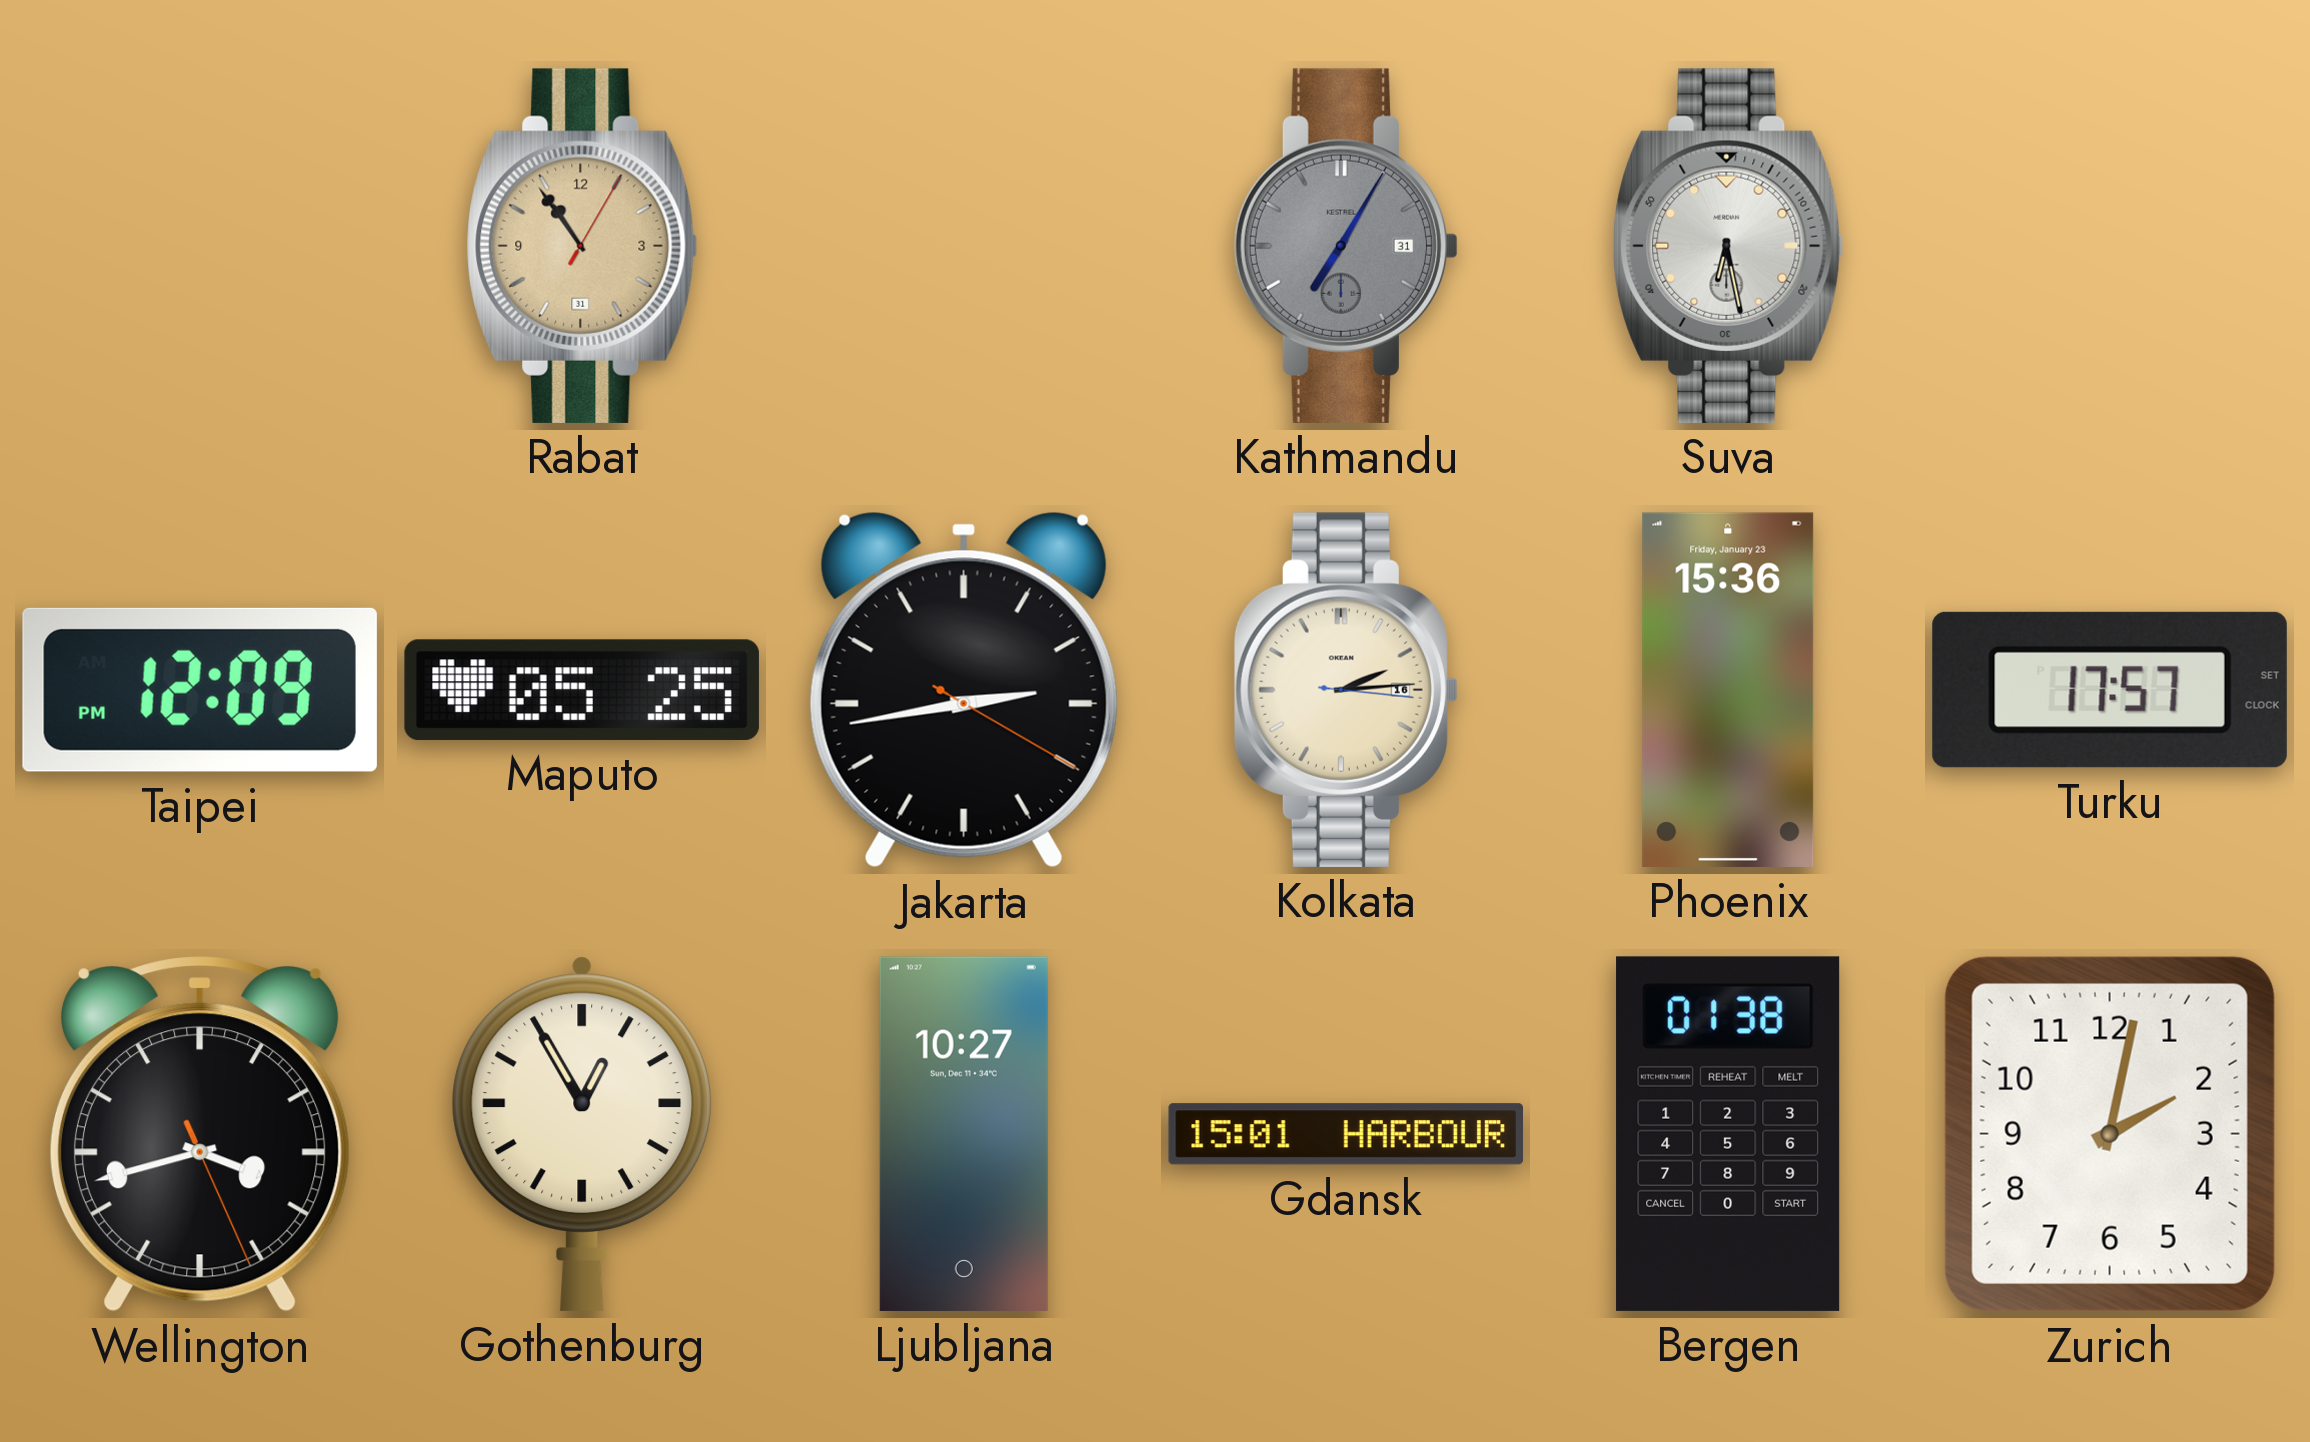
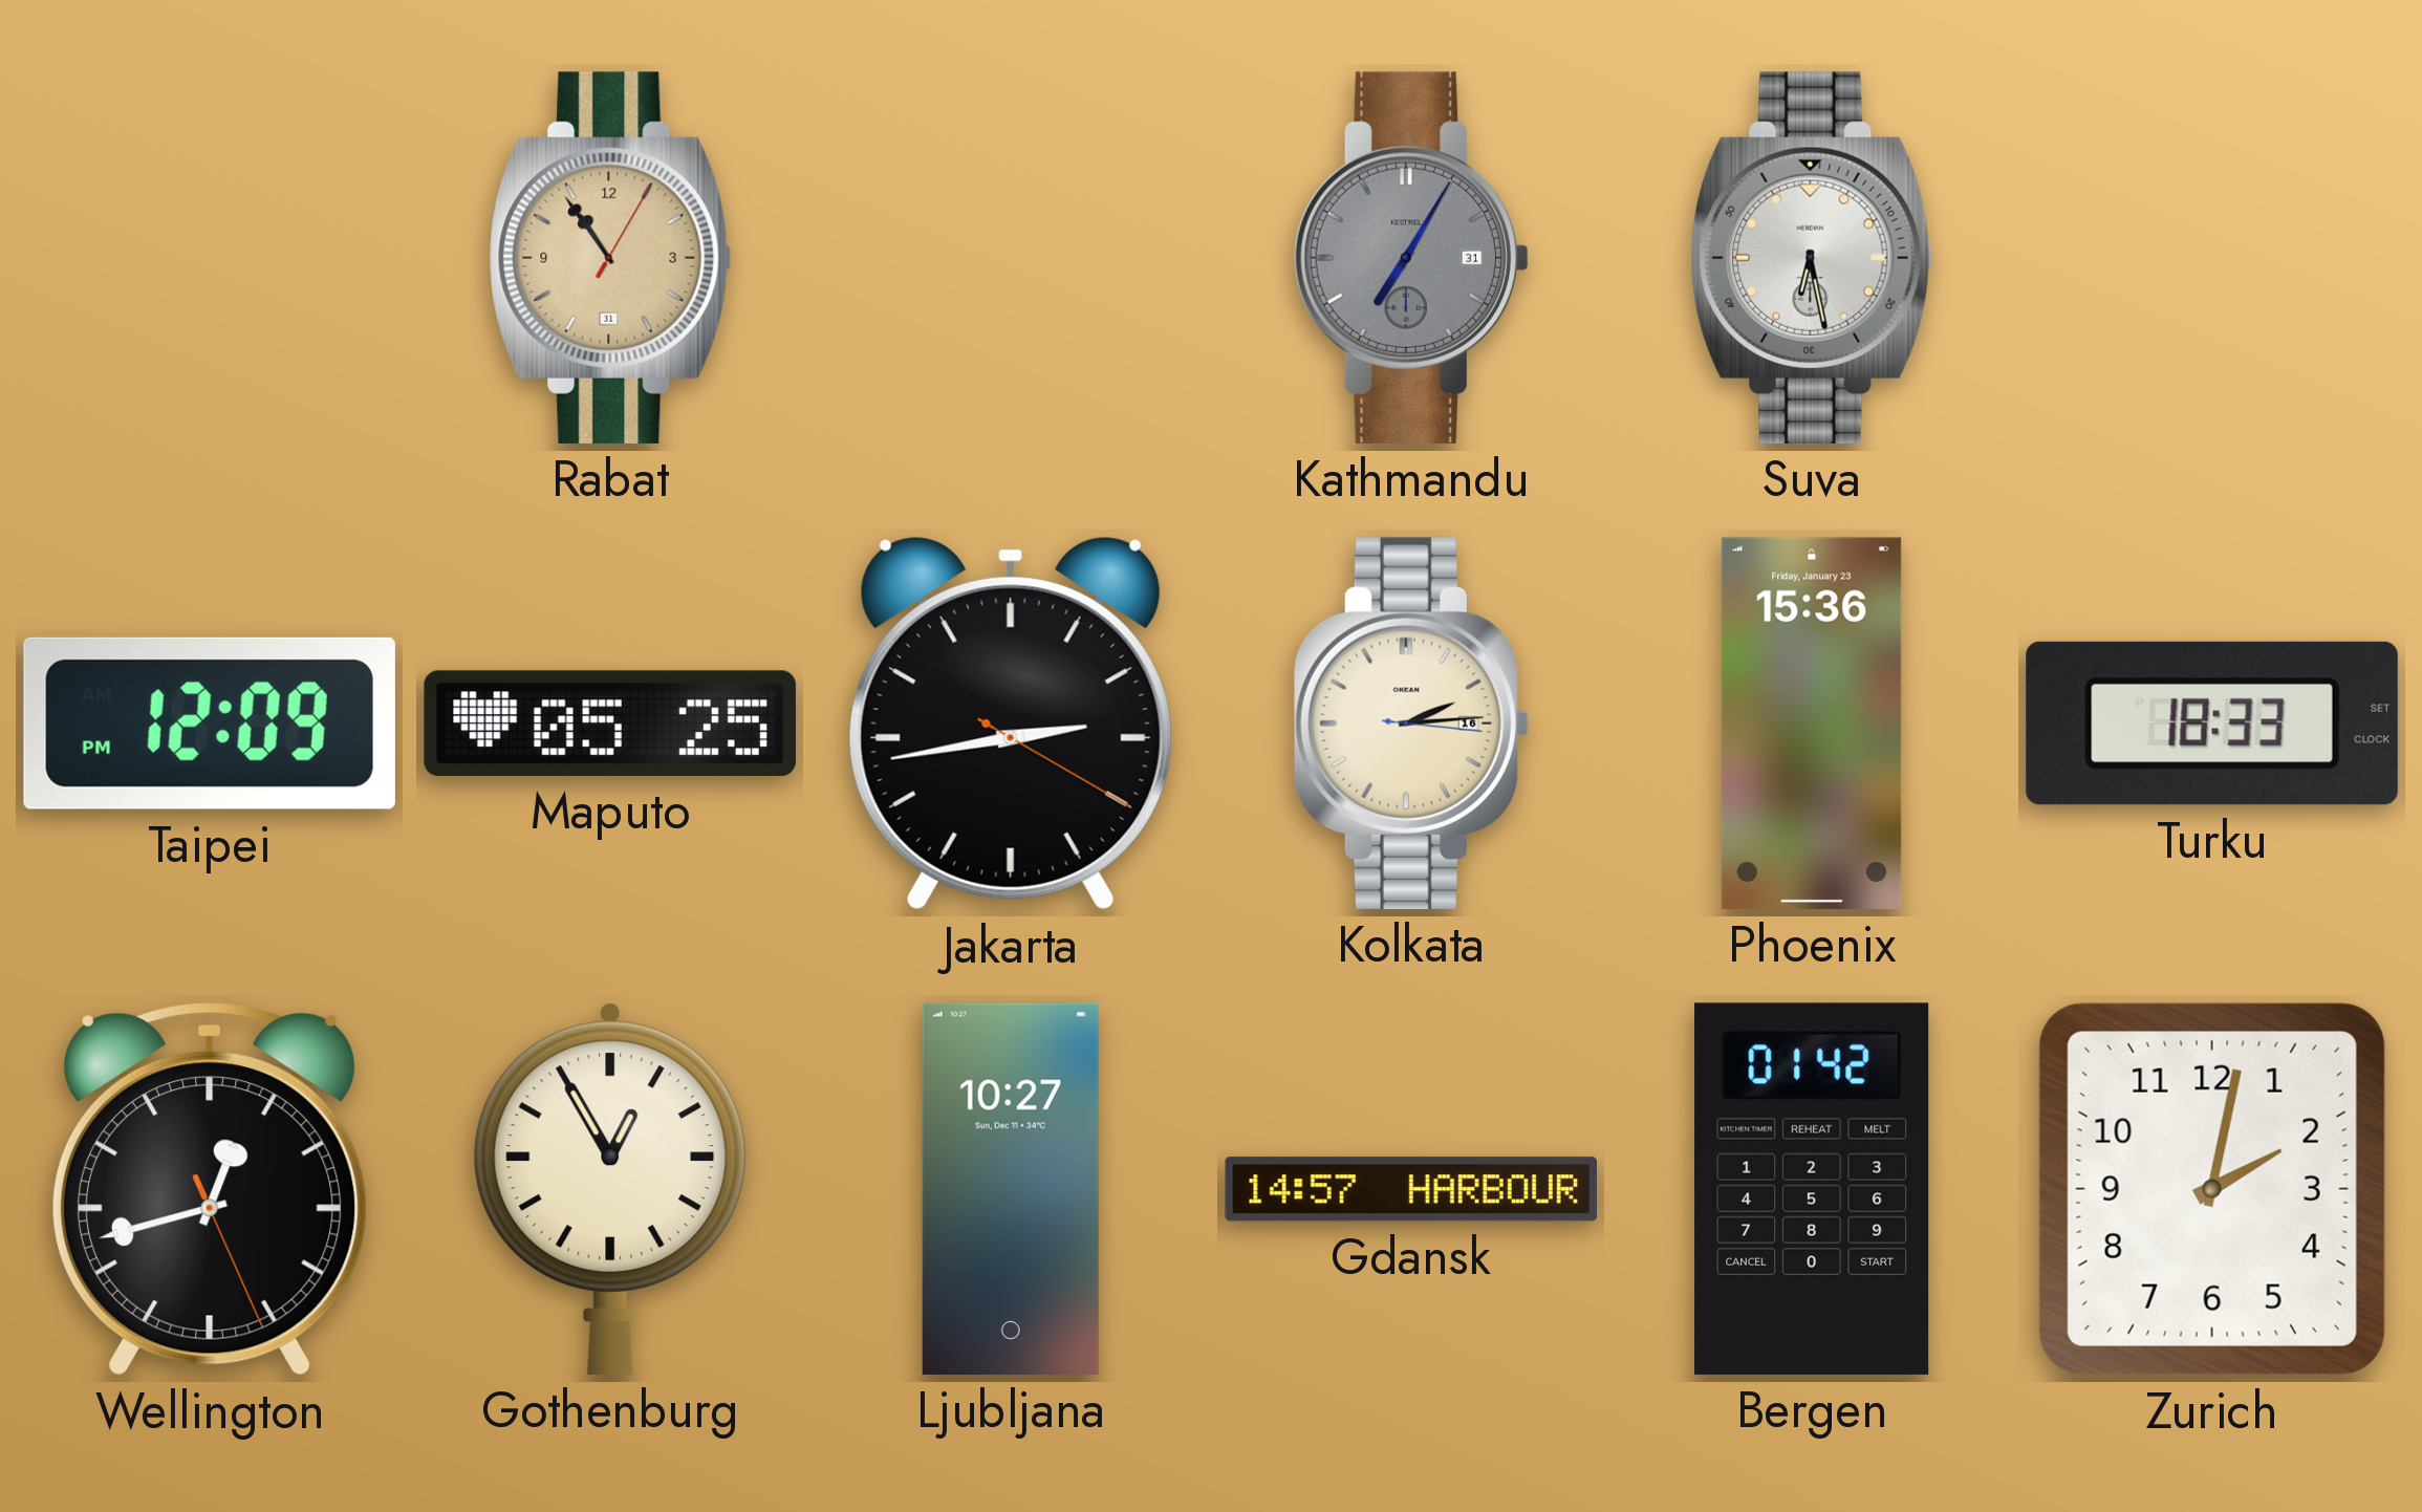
Turku: 17:57 -> 18:33 (2212, 723)
Wellington: 3:42 -> 12:42 (210, 1189)
Gdansk: 15:01 -> 14:57 (1410, 1189)
Bergen: 01:38 -> 01:42 (1812, 1189)
